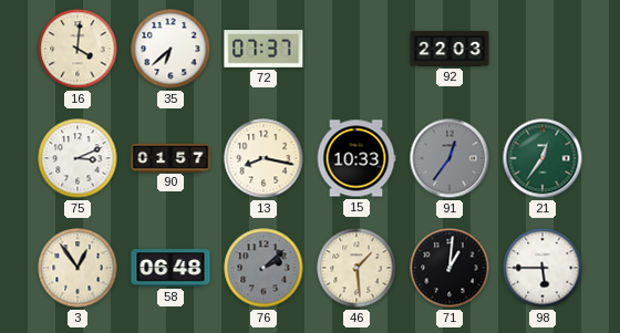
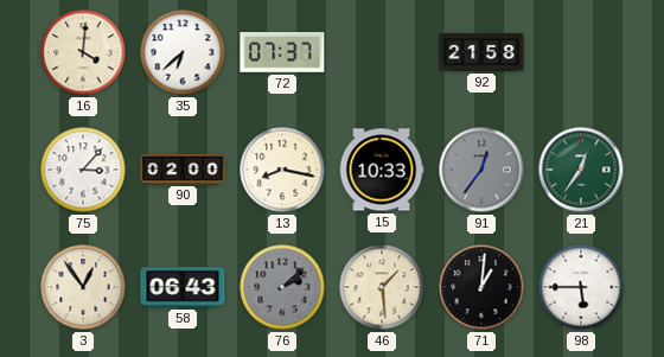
92: 22:03 -> 21:58 (481, 52)
75: 3:11 -> 3:07 (83, 170)
90: 01:57 -> 02:00 (183, 168)
58: 06:48 -> 06:43 (183, 287)
